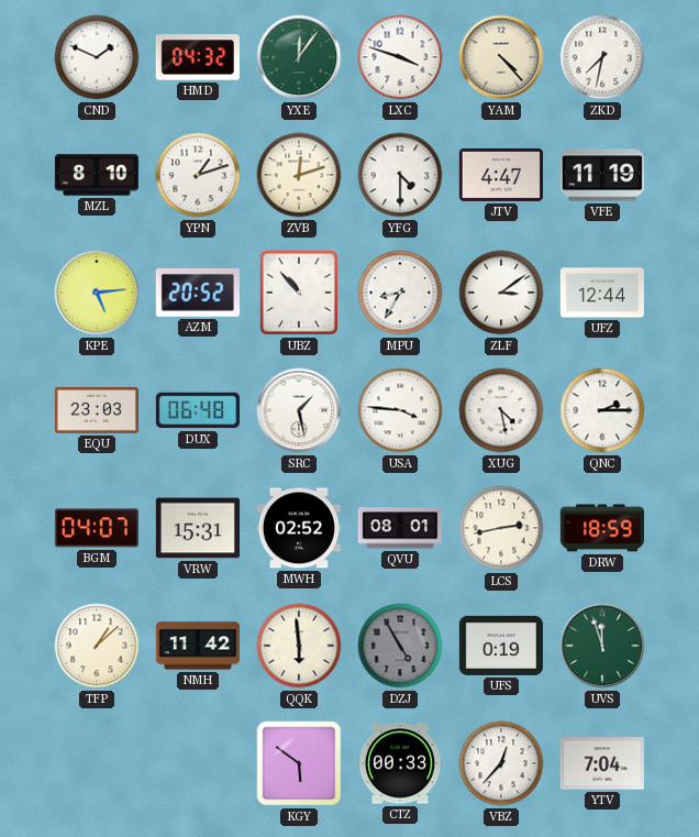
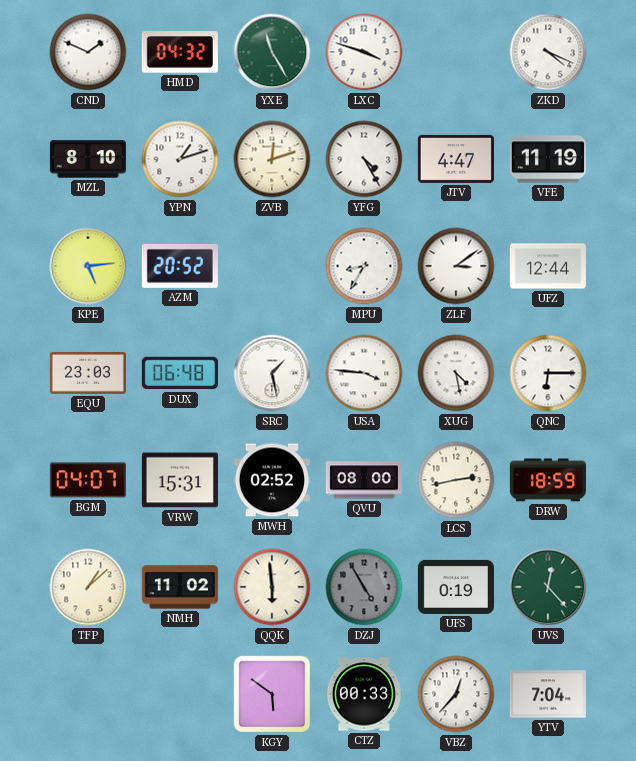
YXE: 12:06 -> 11:25 (272, 52)
YAM: 4:23 -> none (501, 57)
ZKD: 7:32 -> 4:19 (548, 52)
YFG: 4:30 -> 4:25 (364, 159)
UBZ: 10:53 -> none (299, 293)
QNC: 2:15 -> 6:15 (548, 373)
QVU: 08:01 -> 08:00 (363, 480)
NMH: 11:42 -> 11:02 (180, 587)
UVS: 11:57 -> 12:23 (548, 587)
